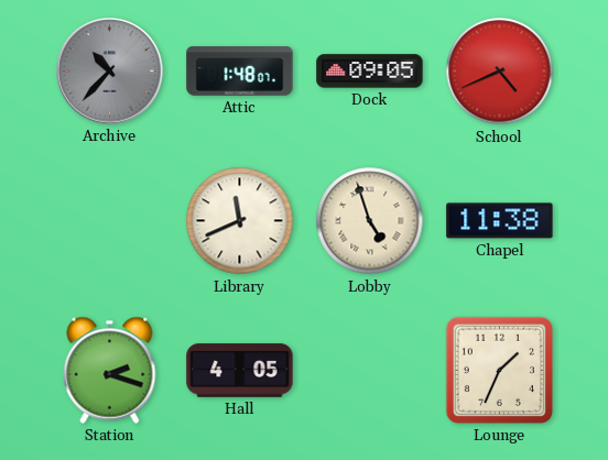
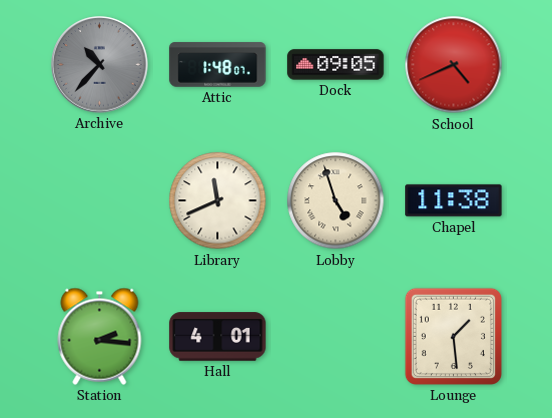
Station: 2:18 -> 2:16 (100, 336)
Hall: 4:05 -> 4:01 (218, 337)
Lounge: 1:34 -> 1:29 (453, 336)
